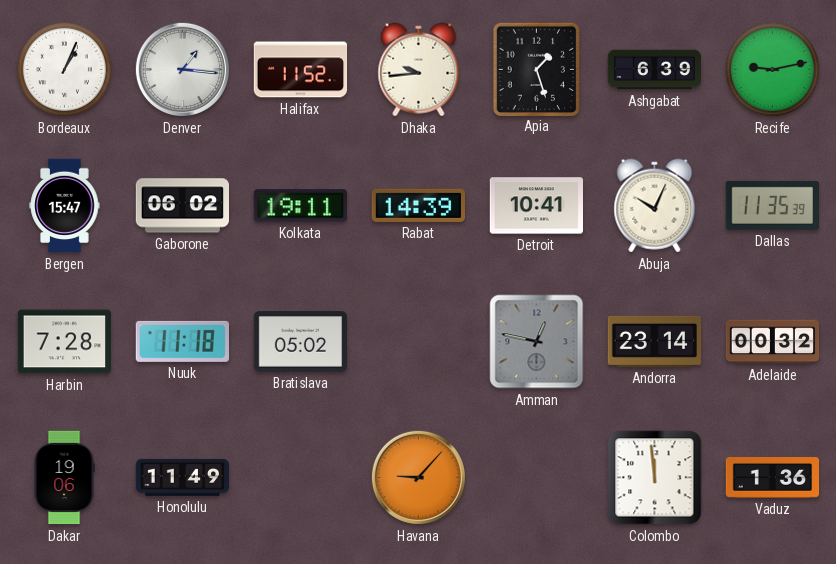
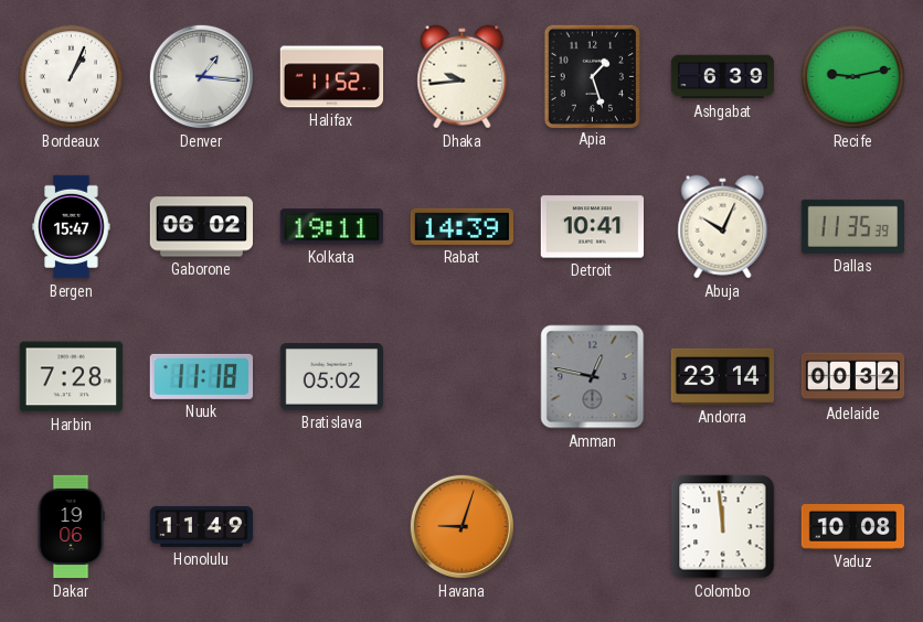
Havana: 9:07 -> 9:03 (462, 526)
Vaduz: 1:36 -> 10:08 (853, 527)
